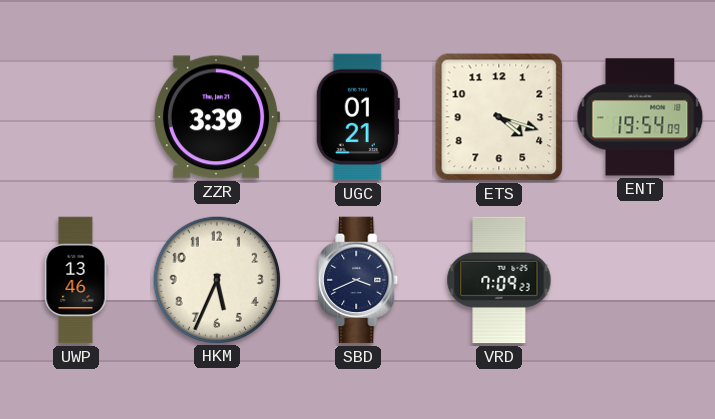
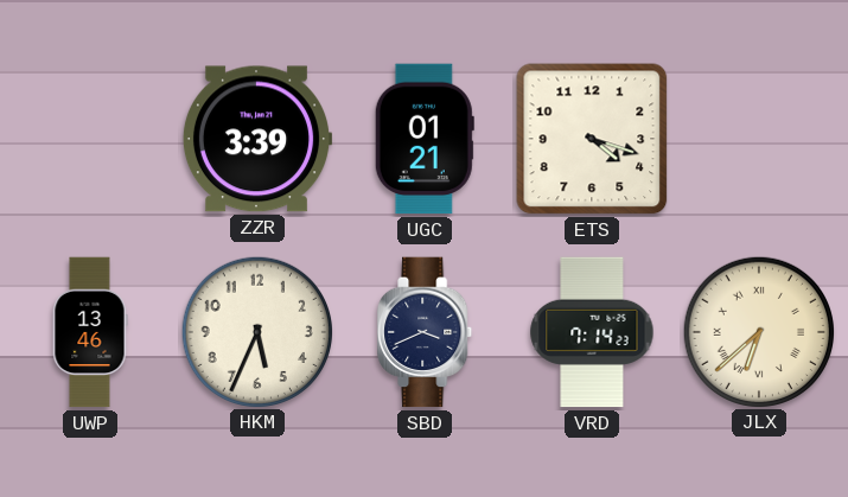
ENT: 19:54 -> none (640, 117)
VRD: 7:09 -> 7:14 (592, 332)
JLX: none -> 6:38 (758, 331)
